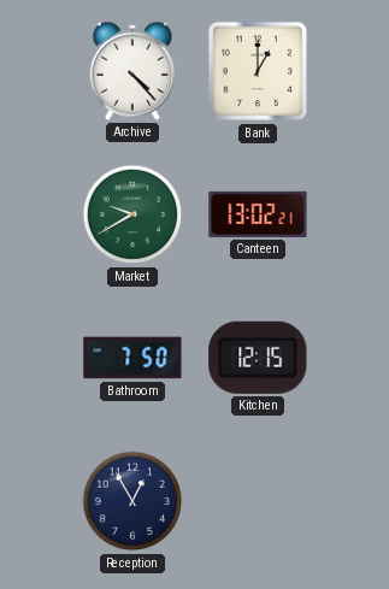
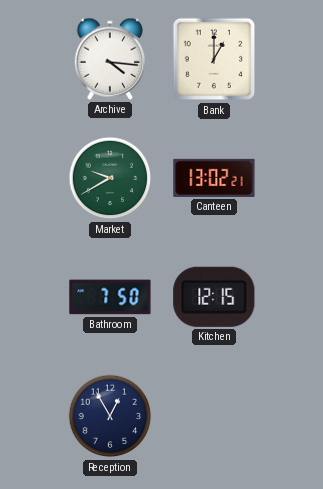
Archive: 4:23 -> 4:16 (110, 59)
